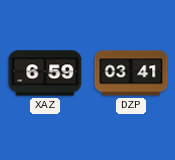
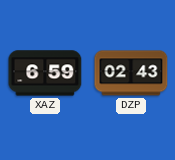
DZP: 03:41 -> 02:43 (131, 73)
